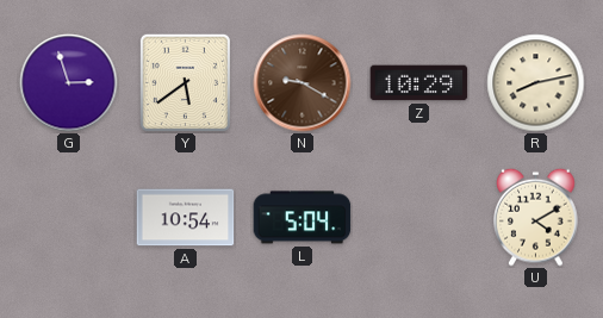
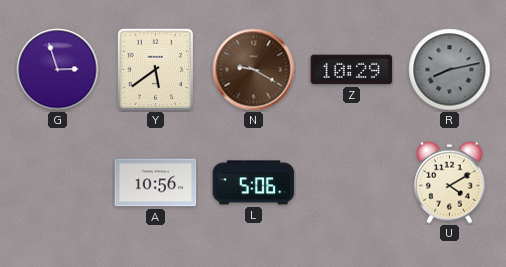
R dial: cream -> grey (450, 70)
A: 10:54 -> 10:56 (156, 183)
L: 5:04 -> 5:06 (254, 183)
